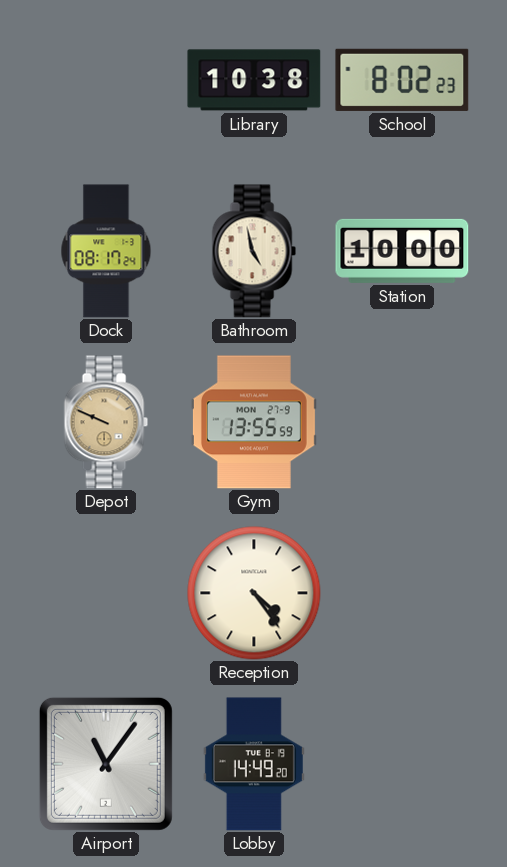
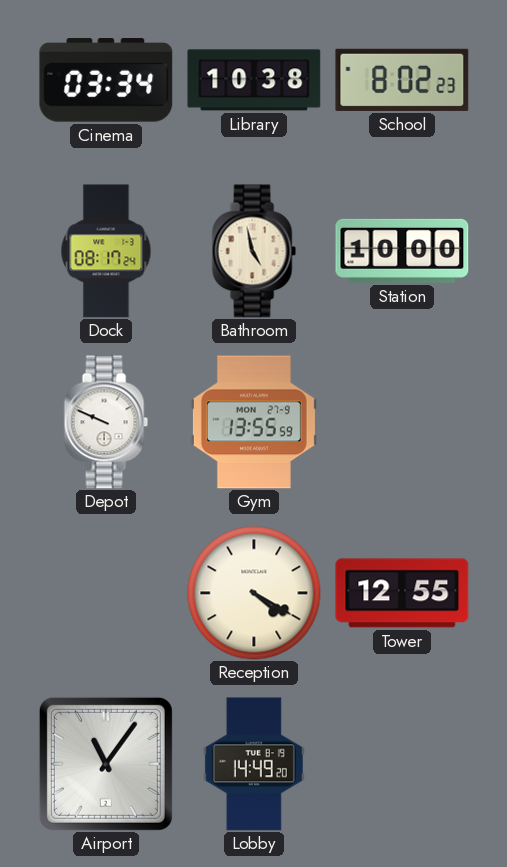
Cinema: none -> 03:34 (106, 80)
Depot dial: champagne -> white (106, 422)
Reception: 4:24 -> 4:20 (254, 593)
Tower: none -> 12:55 (402, 593)
